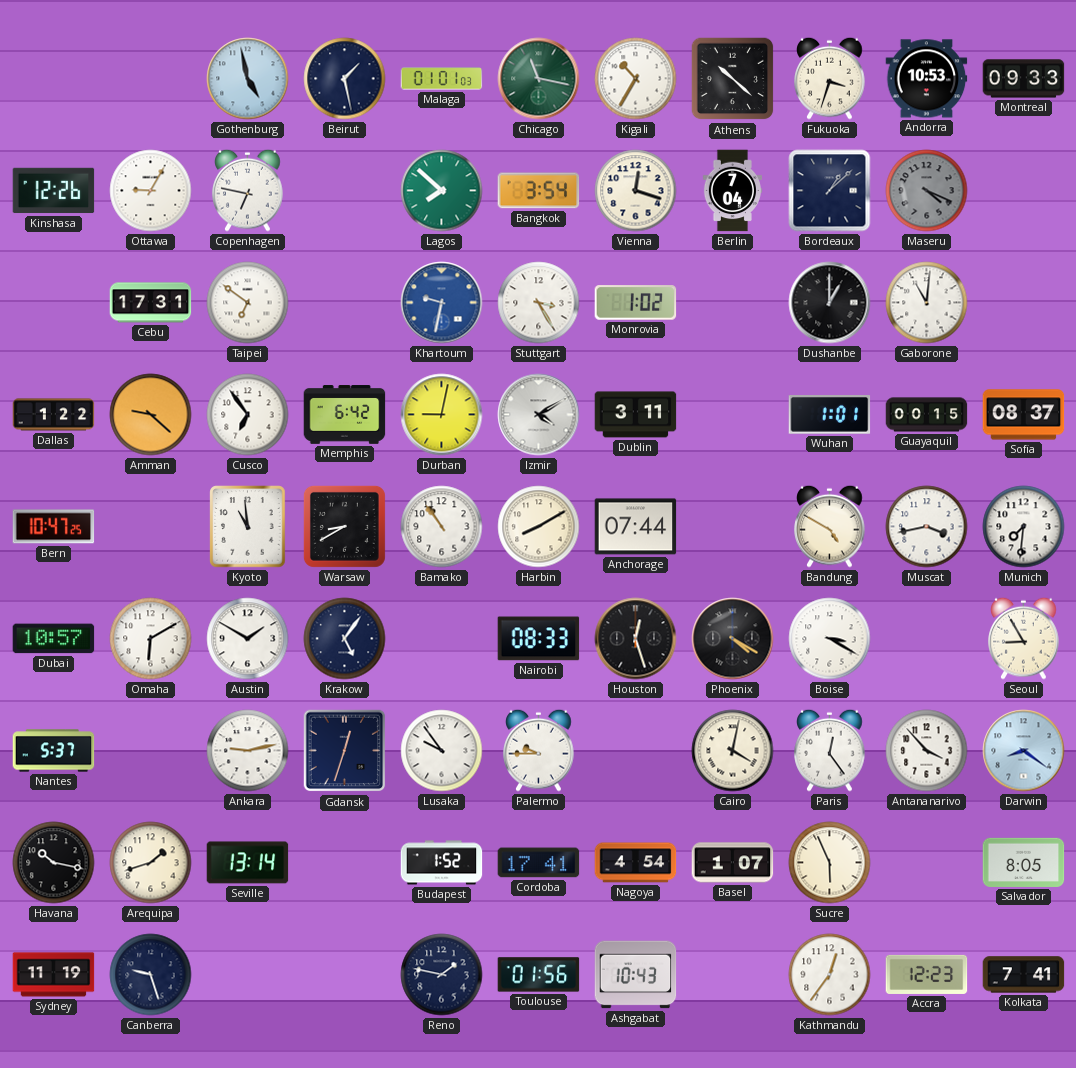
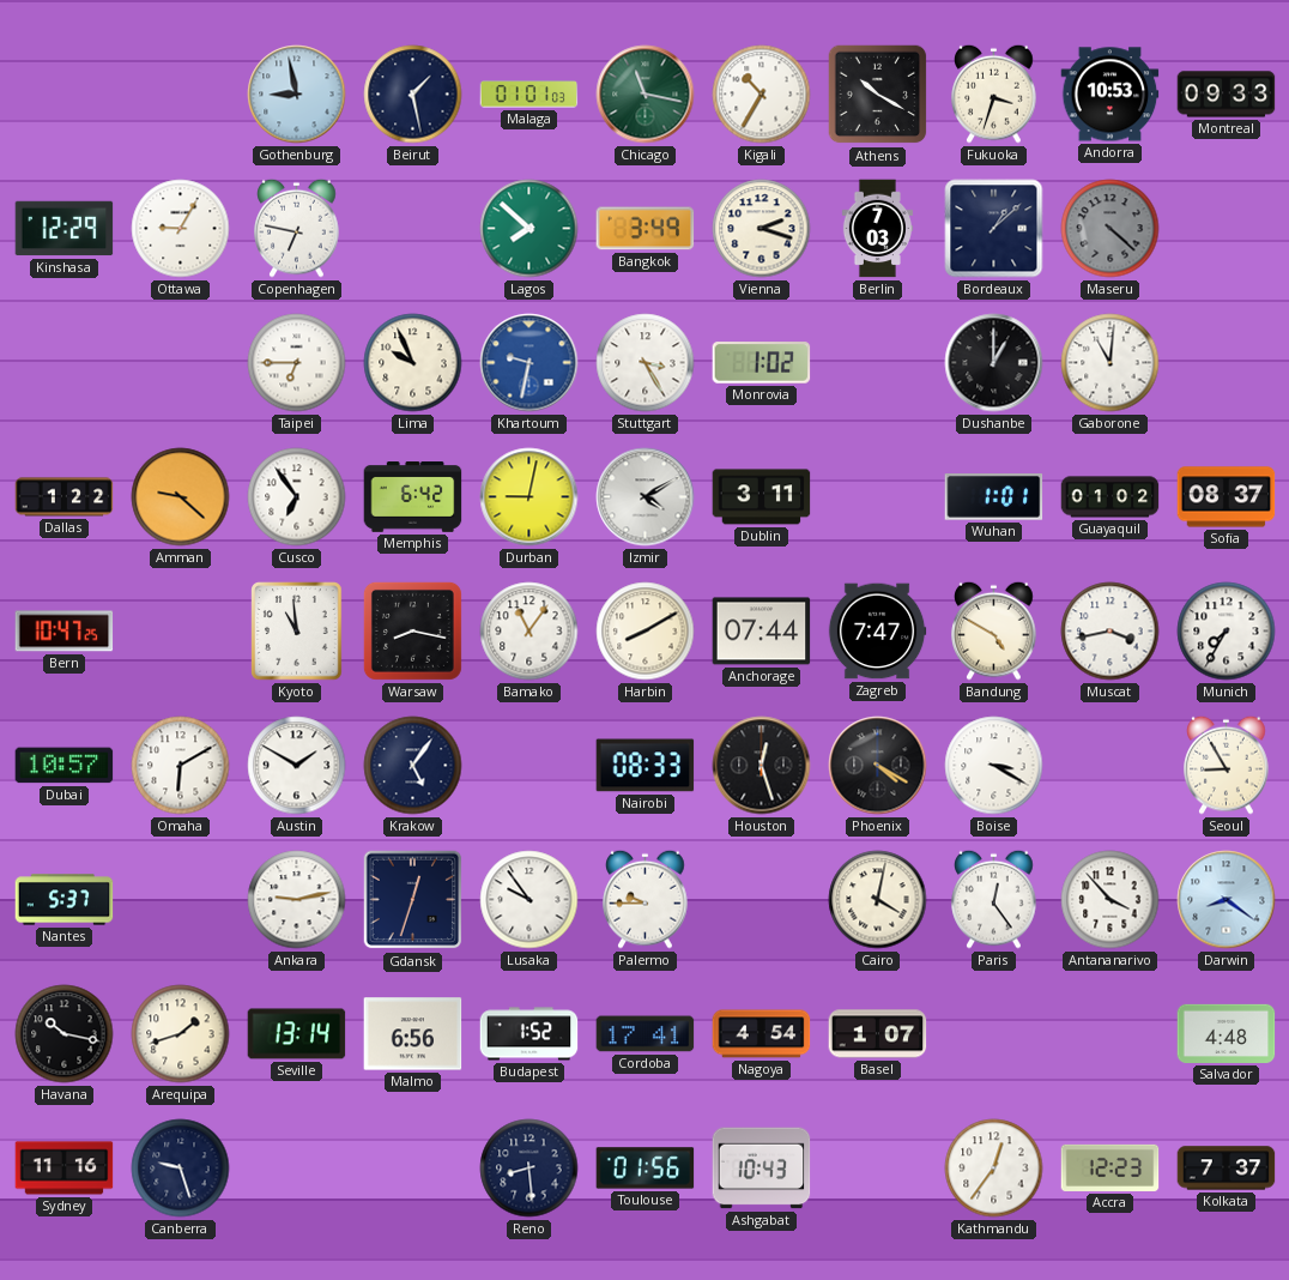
Gothenburg: 4:58 -> 8:58 (297, 95)
Athens: 10:22 -> 10:20 (878, 95)
Kinshasa: 12:26 -> 12:29 (65, 229)
Bangkok: 3:54 -> 3:49 (646, 229)
Vienna: 12:18 -> 2:18 (762, 229)
Berlin: 7:04 -> 7:03 (877, 229)
Maseru: 4:19 -> 4:22 (1111, 229)
Cebu: 17:31 -> none (151, 303)
Taipei: 6:51 -> 6:45 (297, 363)
Lima: none -> 9:56 (413, 363)
Guayaquil: 00:15 -> 01:02 (1111, 497)
Warsaw: 8:40 -> 8:17 (412, 630)
Bamako: 10:54 -> 11:06 (529, 632)
Zagreb: none -> 7:47 (877, 632)
Munich: 7:31 -> 7:35 (1227, 632)
Malmo: none -> 6:56 (413, 1034)
Sucre: 5:56 -> none (830, 863)
Salvador: 8:05 -> 4:48 (1227, 1033)
Sydney: 11:19 -> 11:16 (65, 1169)
Reno: 1:47 -> 8:29 (529, 1169)
Kolkata: 7:41 -> 7:37 (1227, 1169)
